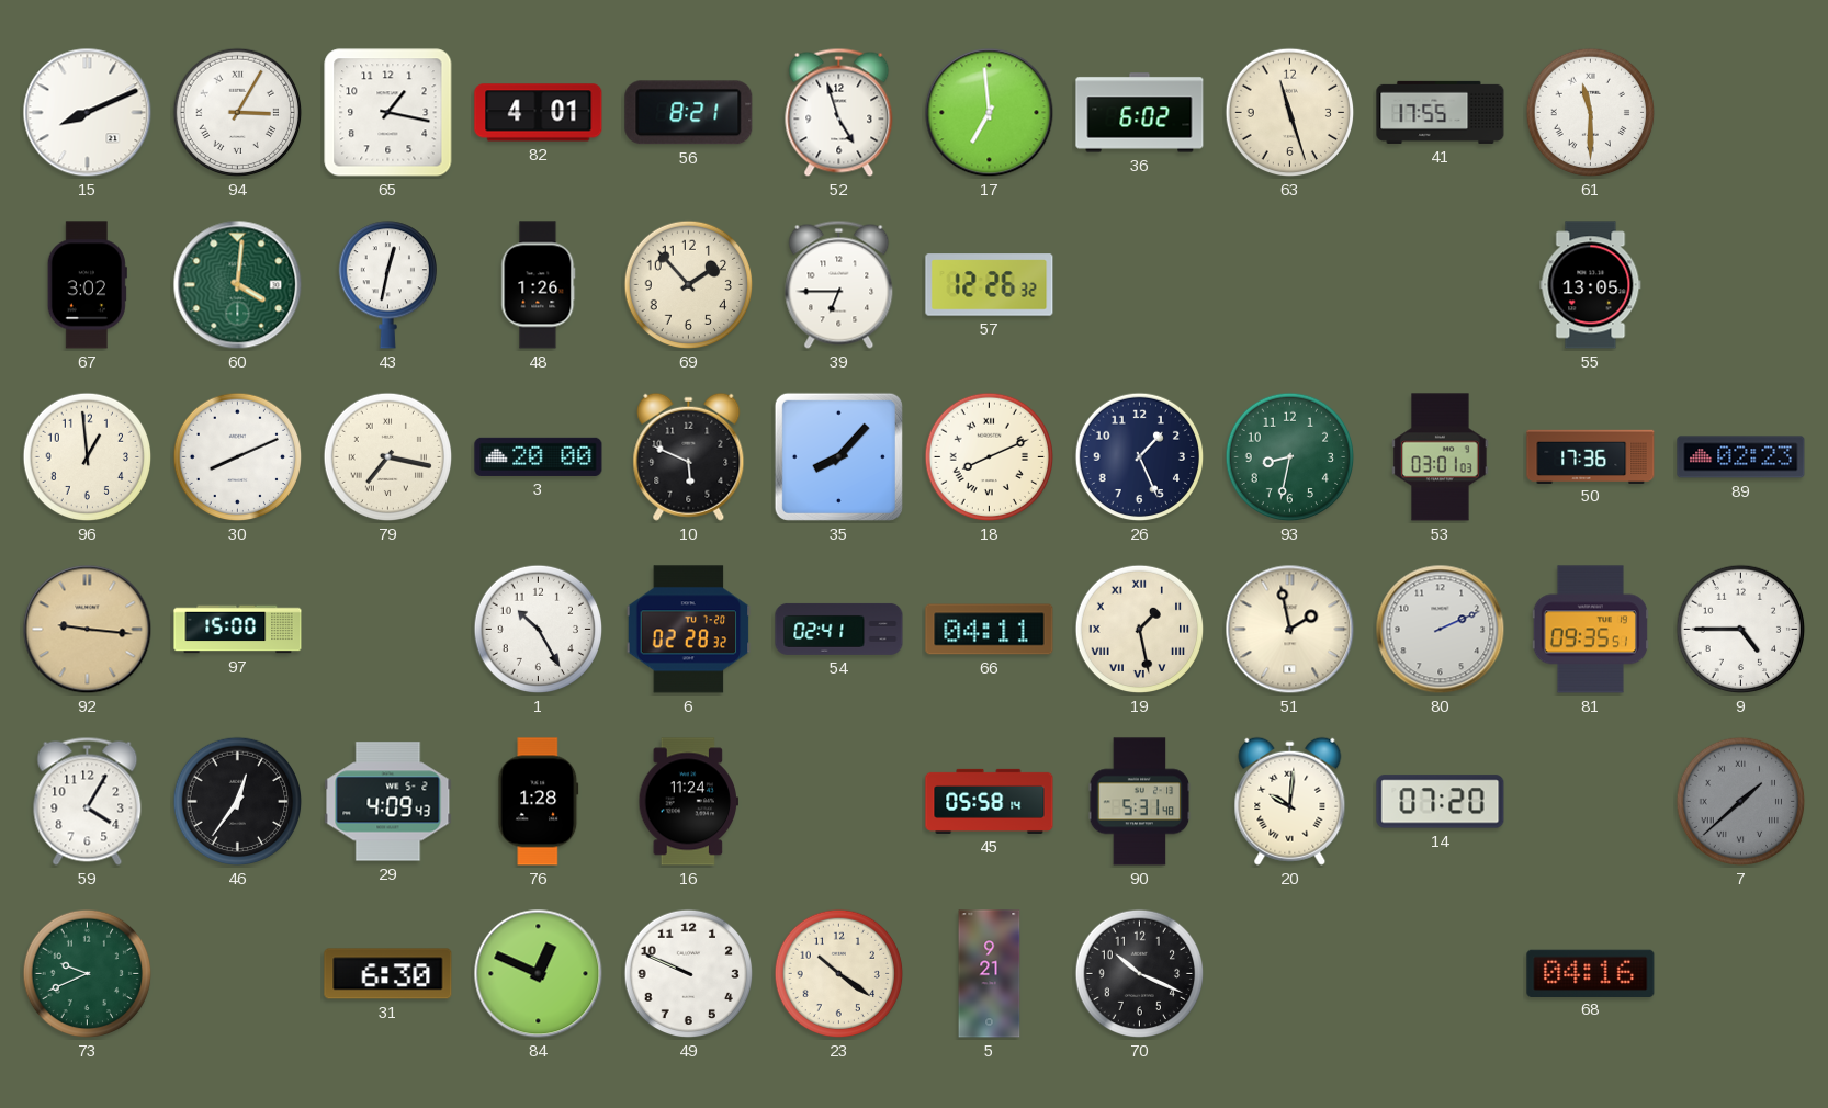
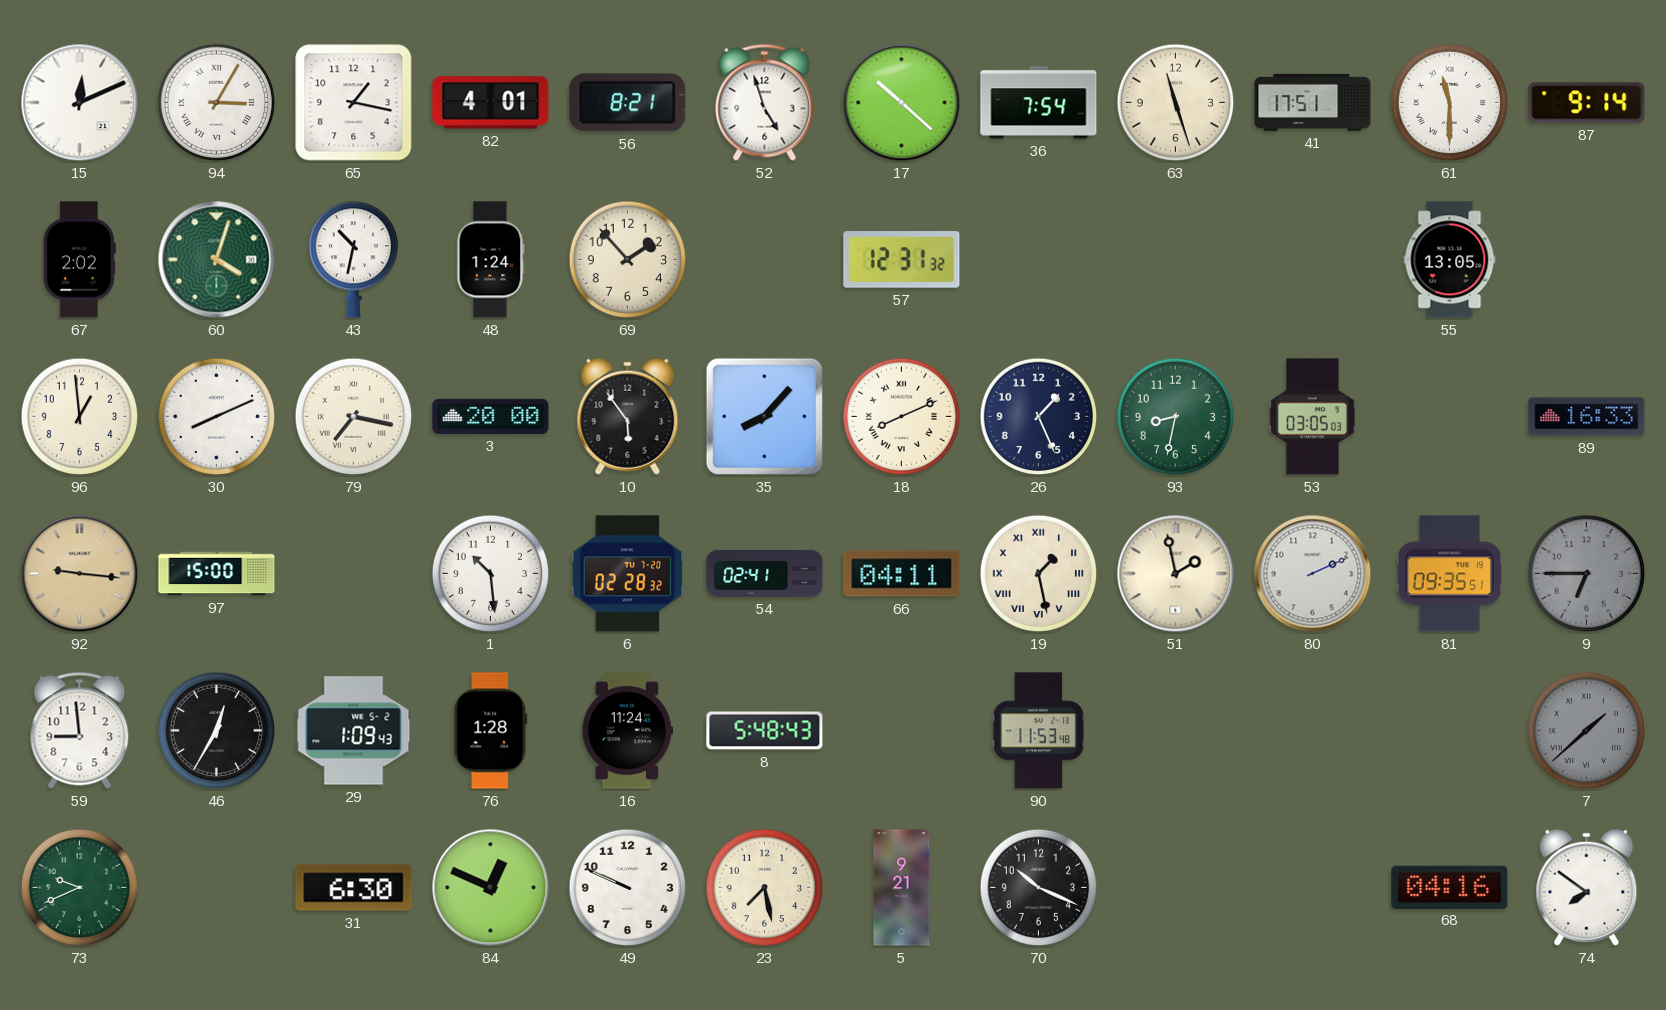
15: 8:11 -> 12:11 (80, 103)
17: 6:59 -> 10:22 (902, 103)
36: 6:02 -> 7:54 (1039, 103)
41: 17:55 -> 17:51 (1313, 102)
87: none -> 9:14 (1587, 103)
67: 3:02 -> 2:02 (79, 260)
60: 4:01 -> 4:03 (217, 260)
43: 12:32 -> 10:32 (353, 260)
48: 1:26 -> 1:24 (491, 260)
39: 6:45 -> none (839, 284)
57: 12:26 -> 12:31 (902, 260)
10: 5:49 -> 5:54 (628, 416)
53: 03:01 -> 03:05 (1313, 417)
50: 17:36 -> none (1591, 456)
89: 02:23 -> 16:33 (1587, 417)
1: 10:25 -> 10:29 (491, 574)
9: 4:45 -> 6:45 (1587, 574)
9 dial: white -> grey (1587, 574)
59: 4:05 -> 8:59 (80, 730)
46: 12:36 -> 12:35 (217, 731)
29: 4:09 -> 1:09 (354, 731)
8: none -> 5:48 (765, 731)
45: 05:58 -> none (990, 801)
90: 5:31 -> 11:53 (1039, 731)
20: 10:01 -> none (1290, 801)
14: 07:20 -> none (1441, 802)
23: 10:21 -> 7:28 (765, 888)
74: none -> 7:51 (1587, 887)
